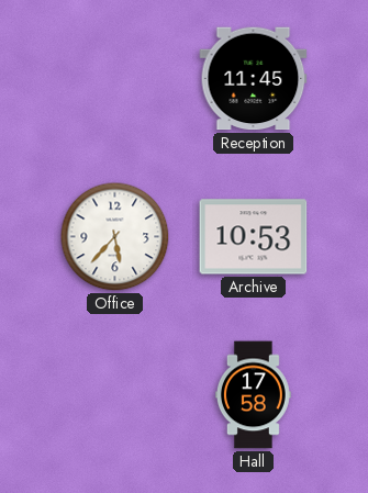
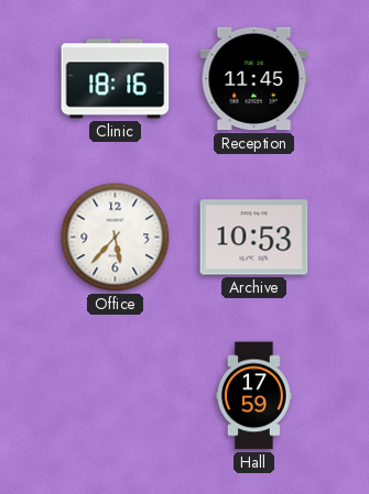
Clinic: none -> 18:16 (116, 79)
Hall: 17:58 -> 17:59 (253, 396)
